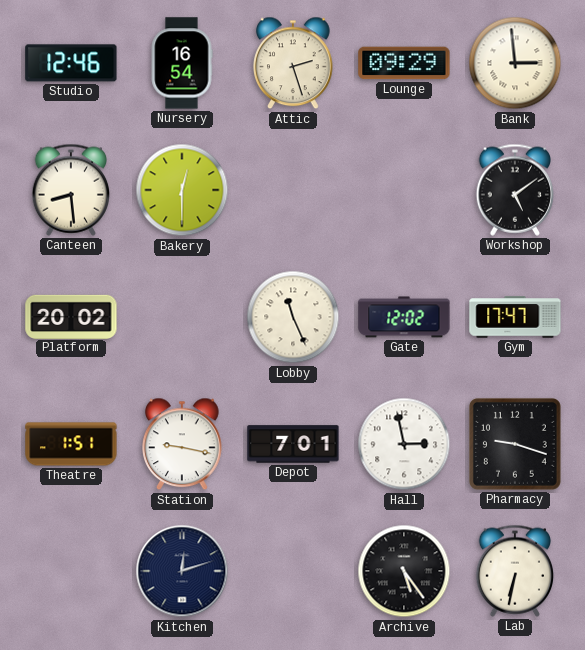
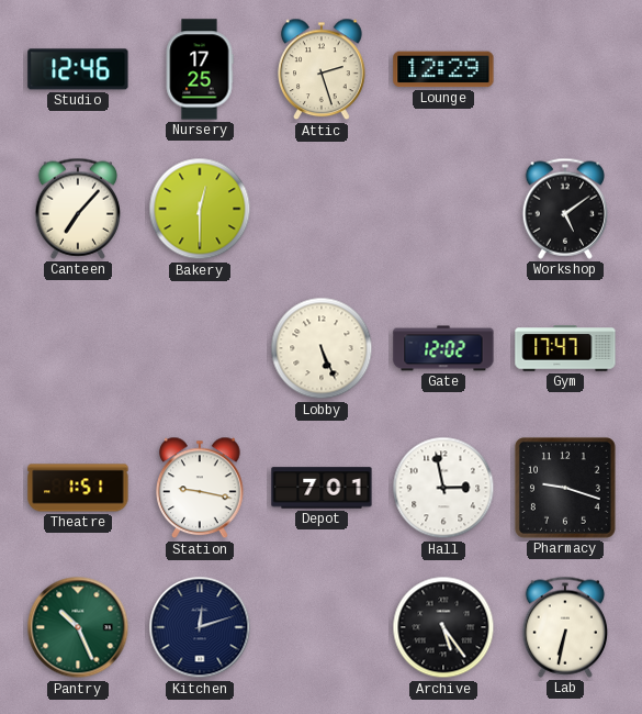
Nursery: 16:54 -> 17:25 (200, 69)
Lounge: 09:29 -> 12:29 (443, 69)
Bank: 2:59 -> none (515, 63)
Canteen: 8:29 -> 7:07 (77, 209)
Platform: 20:02 -> none (71, 316)
Lobby: 11:26 -> 5:26 (322, 348)
Pantry: none -> 10:26 (78, 627)
